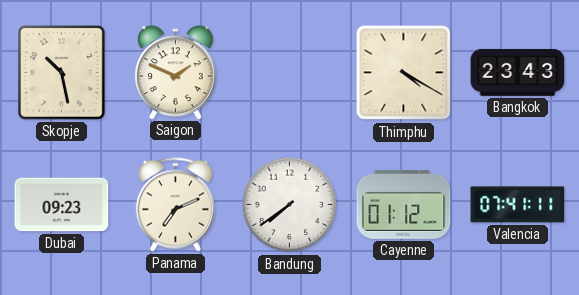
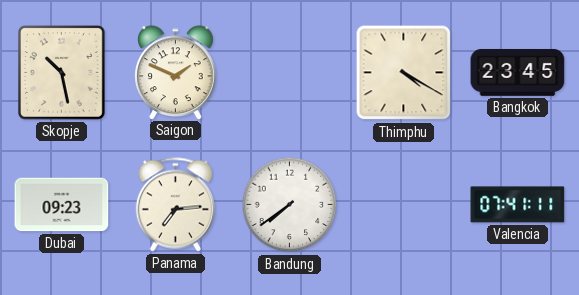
Bangkok: 23:43 -> 23:45 (518, 72)
Panama: 7:11 -> 7:14 (175, 205)
Cayenne: 01:12 -> none (404, 204)
